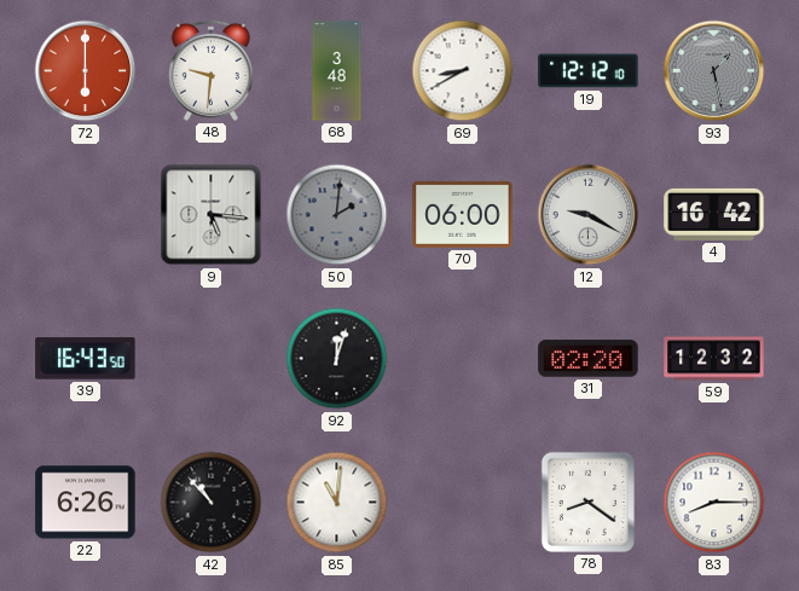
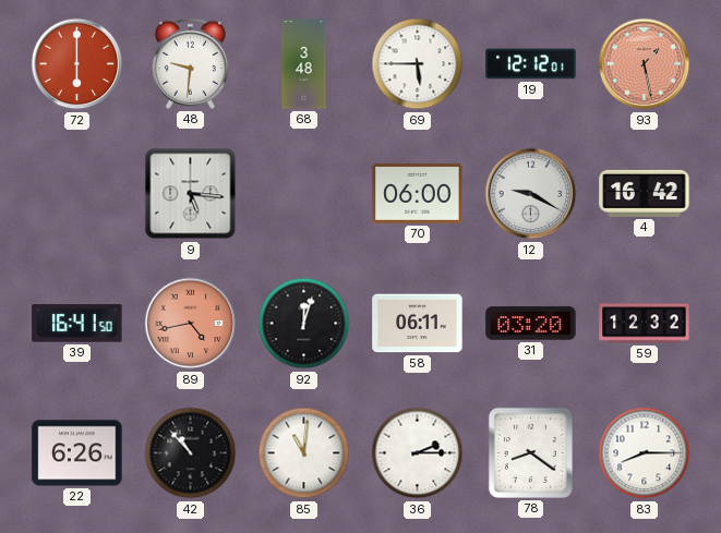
69: 8:40 -> 5:45 (418, 64)
19: 12:12:10 -> 12:12:01 (531, 64)
93 dial: grey -> salmon (645, 64)
50: 2:01 -> none (337, 215)
39: 16:43 -> 16:41 (77, 324)
89: none -> 4:43 (191, 324)
58: none -> 06:11 (418, 324)
31: 02:20 -> 03:20 (531, 324)
36: none -> 2:15 (418, 453)
